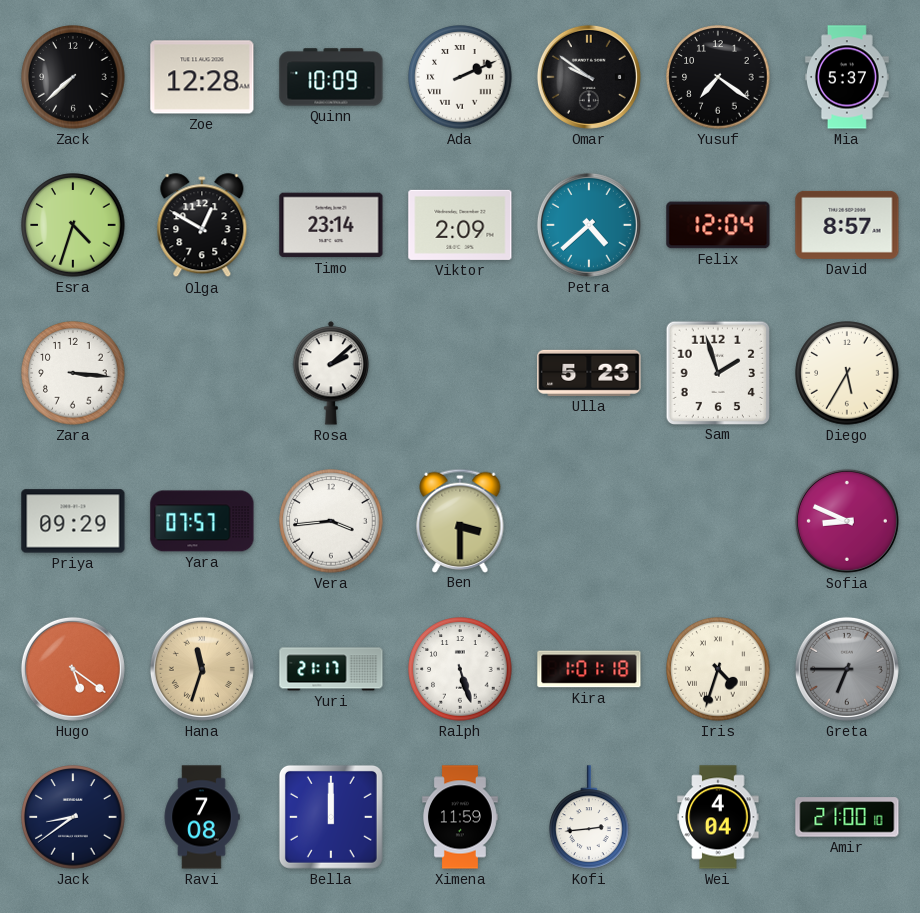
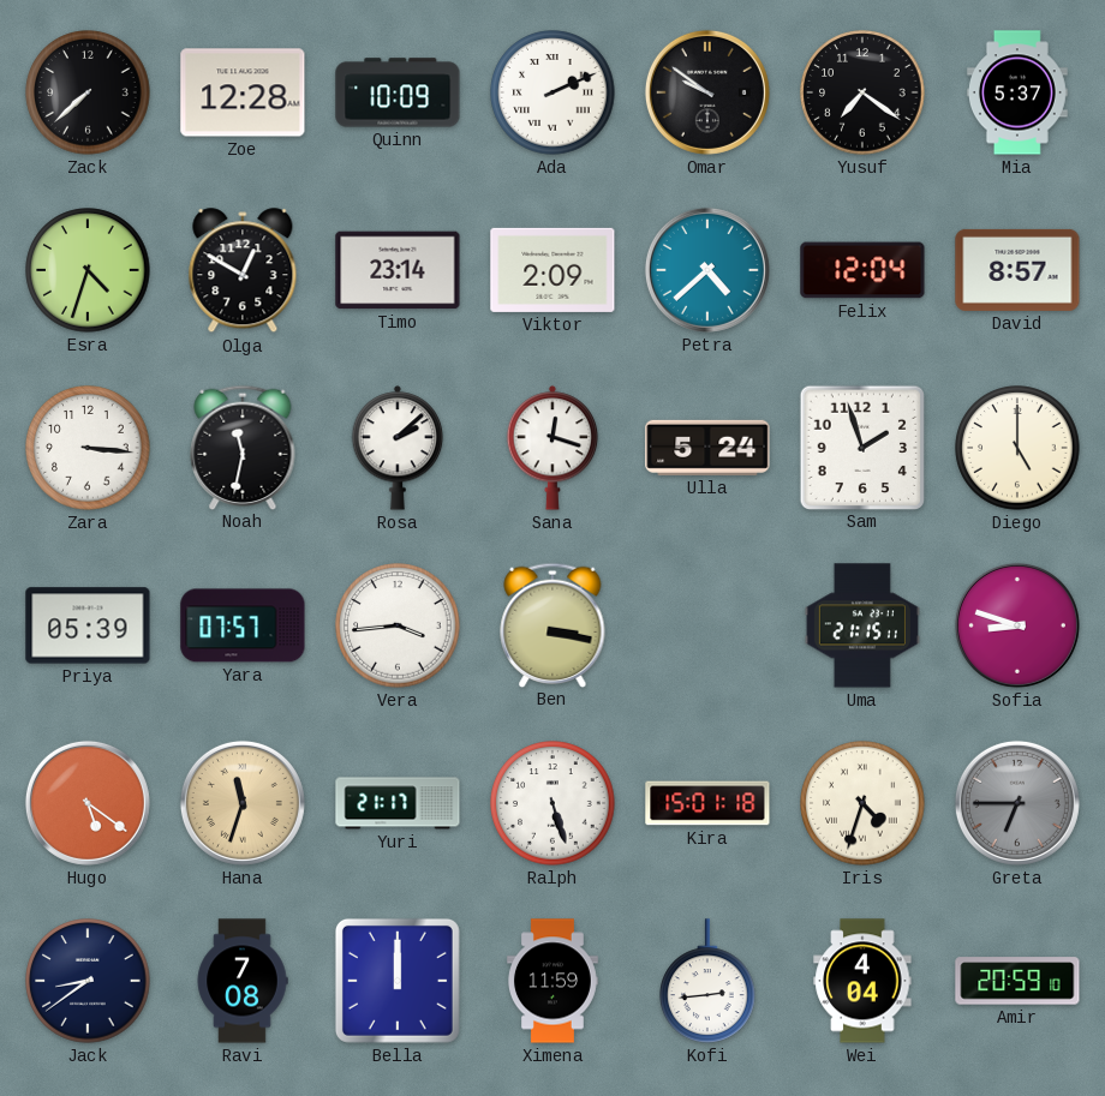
Noah: none -> 11:32 (243, 447)
Sana: none -> 12:18 (552, 448)
Ulla: 5:23 -> 5:24 (707, 448)
Diego: 5:35 -> 5:00 (1017, 448)
Priya: 09:29 -> 05:39 (88, 625)
Ben: 3:30 -> 3:17 (552, 624)
Uma: none -> 21:15 (862, 625)
Sofia: 8:49 -> 8:48 (1017, 625)
Kira: 1:01 -> 15:01 (707, 803)
Amir: 21:00 -> 20:59 (1017, 981)
